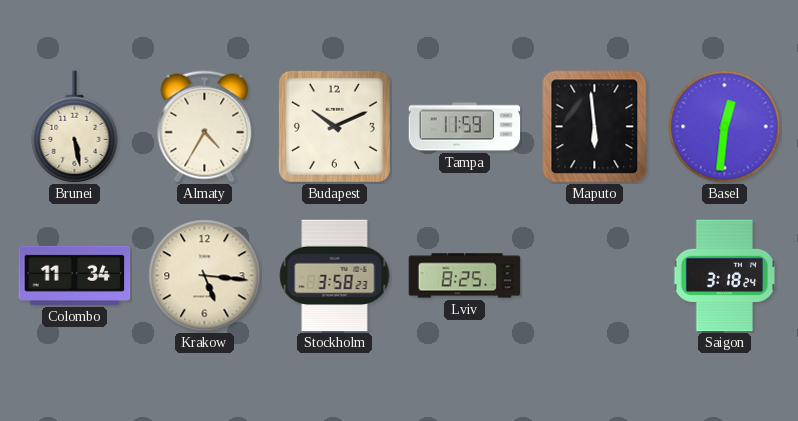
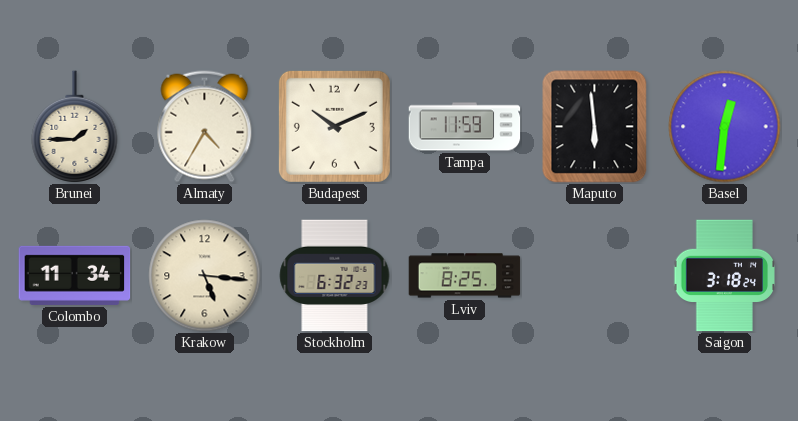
Brunei: 5:28 -> 1:45 (75, 126)
Stockholm: 3:58 -> 6:32 (335, 276)
